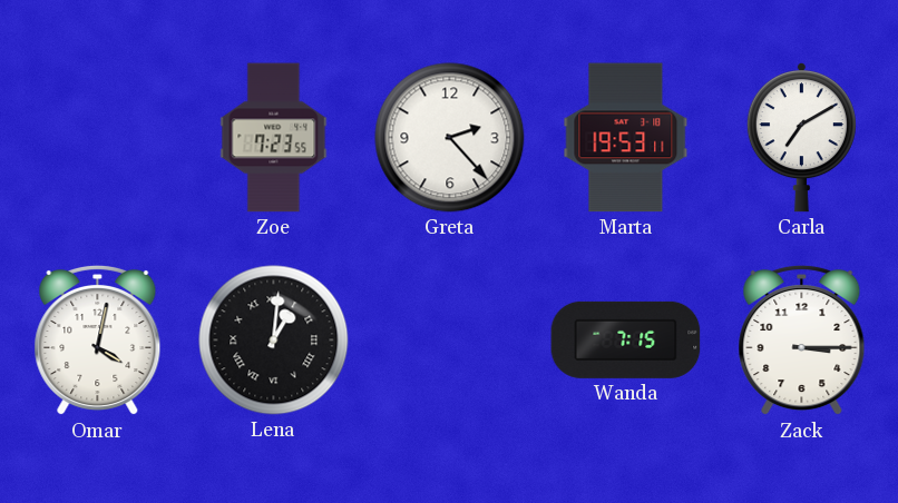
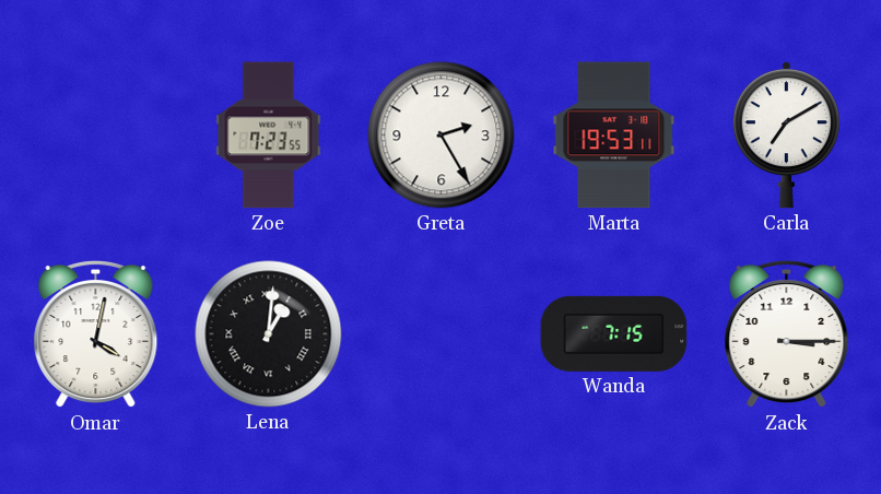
Greta: 2:23 -> 2:25 (442, 136)
